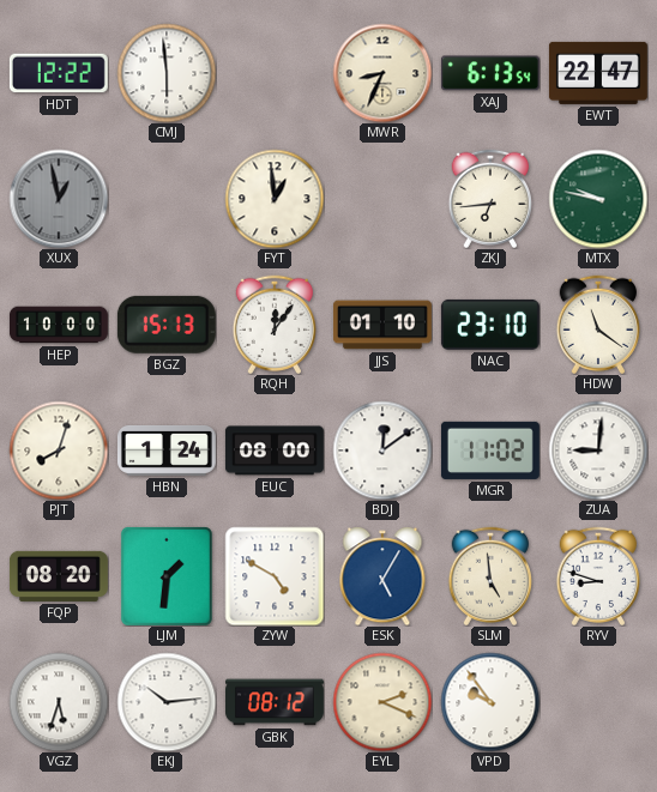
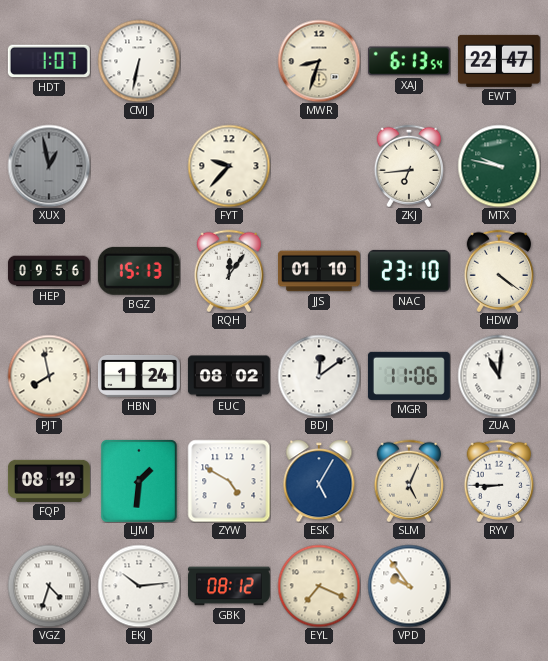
HDT: 12:22 -> 1:07 (49, 61)
CMJ: 5:59 -> 6:32 (139, 61)
MWR: 8:34 -> 8:33 (319, 61)
FYT: 12:59 -> 9:37 (229, 166)
HEP: 10:00 -> 09:56 (49, 271)
HDW: 11:21 -> 4:21 (498, 270)
PJT: 8:03 -> 7:58 (49, 376)
EUC: 08:00 -> 08:02 (229, 376)
MGR: 11:02 -> 11:06 (409, 376)
ZUA: 9:01 -> 11:01 (499, 376)
FQP: 08:20 -> 08:19 (49, 481)
SLM: 4:59 -> 5:04 (408, 480)
RYV: 8:48 -> 8:45 (498, 480)
VGZ: 5:33 -> 4:33 (49, 586)
EYL: 2:19 -> 7:19 (319, 586)
